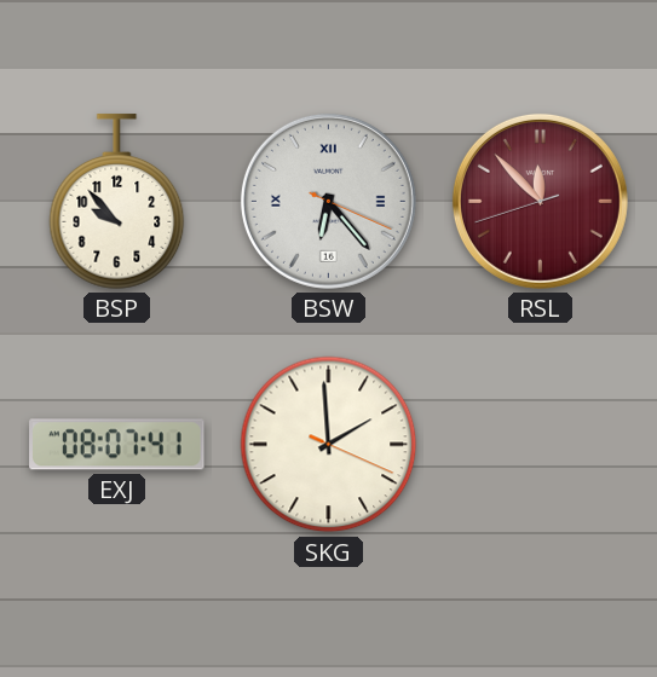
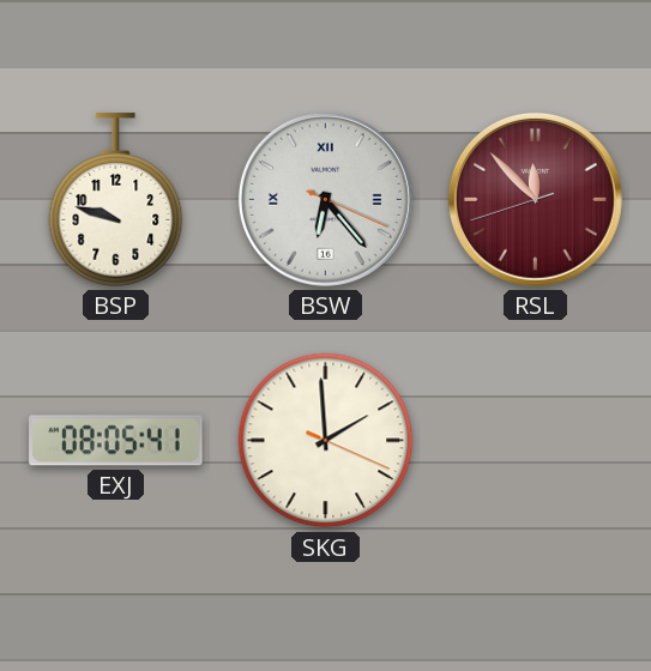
BSP: 9:53 -> 9:48 (116, 200)
EXJ: 08:07 -> 08:05 (116, 441)
